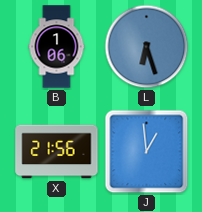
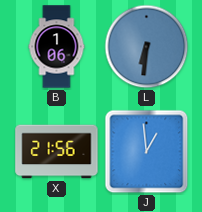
L: 6:27 -> 6:31 (147, 47)
